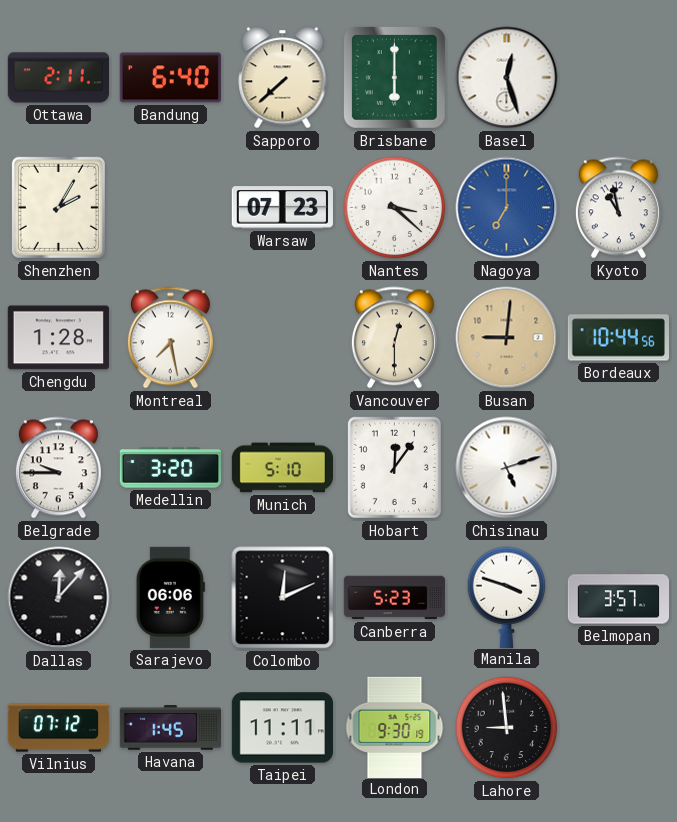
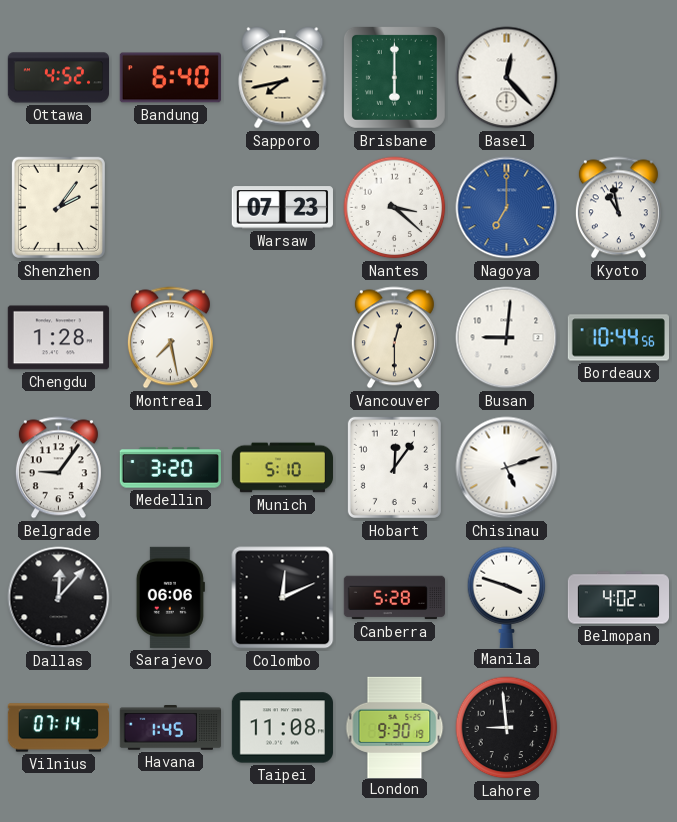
Ottawa: 2:11 -> 4:52 (58, 78)
Sapporo: 7:38 -> 7:43 (283, 78)
Basel: 12:27 -> 12:23 (507, 78)
Shenzhen: 2:05 -> 2:06 (58, 207)
Busan dial: champagne -> white (507, 338)
Belgrade: 9:45 -> 9:06 (58, 468)
Canberra: 5:23 -> 5:28 (394, 598)
Belmopan: 3:57 -> 4:02 (618, 598)
Vilnius: 07:12 -> 07:14 (58, 728)
Taipei: 11:11 -> 11:08 (282, 728)
